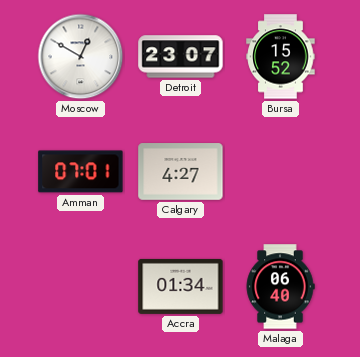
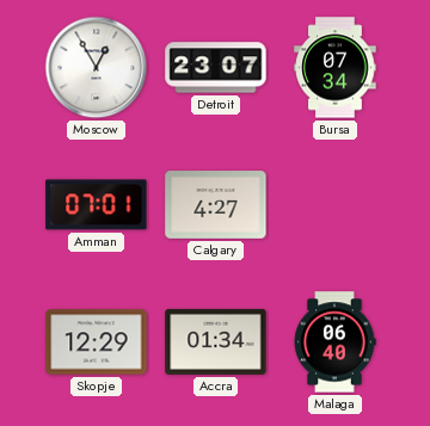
Moscow: 12:50 -> 12:55 (97, 68)
Bursa: 15:52 -> 07:34 (336, 68)
Skopje: none -> 12:29 (97, 342)
